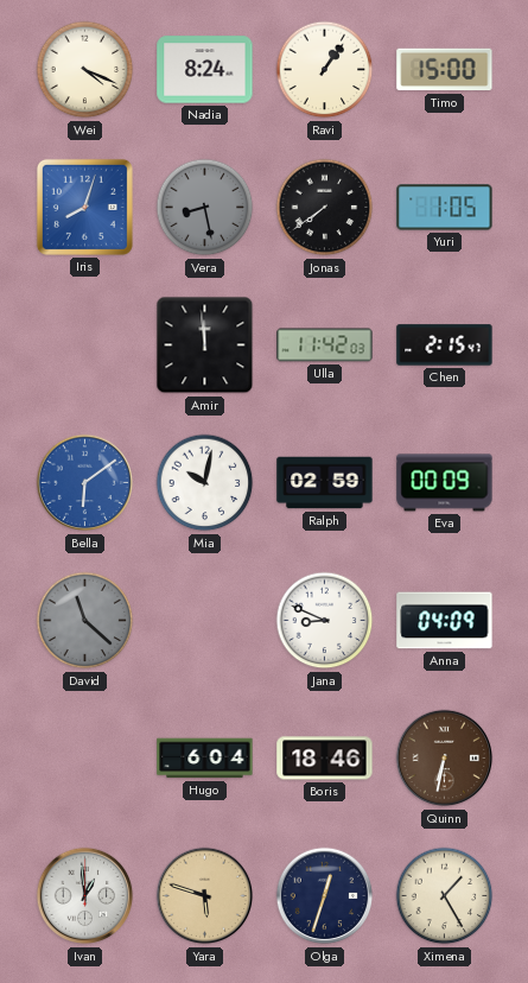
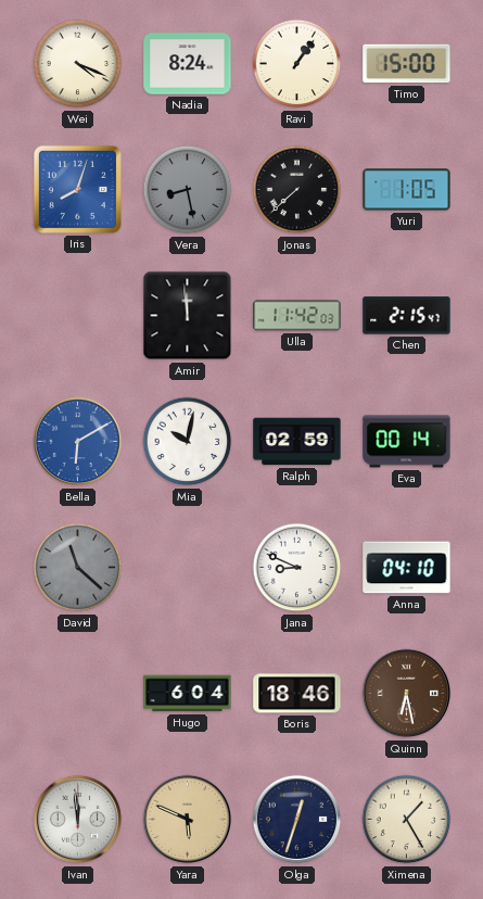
Jonas: 7:39 -> 7:38 (297, 190)
Bella: 6:09 -> 6:10 (78, 442)
Eva: 00:09 -> 00:14 (407, 442)
Anna: 04:09 -> 04:10 (407, 568)
Quinn: 6:32 -> 6:28 (407, 694)
Ivan: 12:59 -> 11:59 (78, 820)
Yara: 5:48 -> 5:49 (188, 820)
